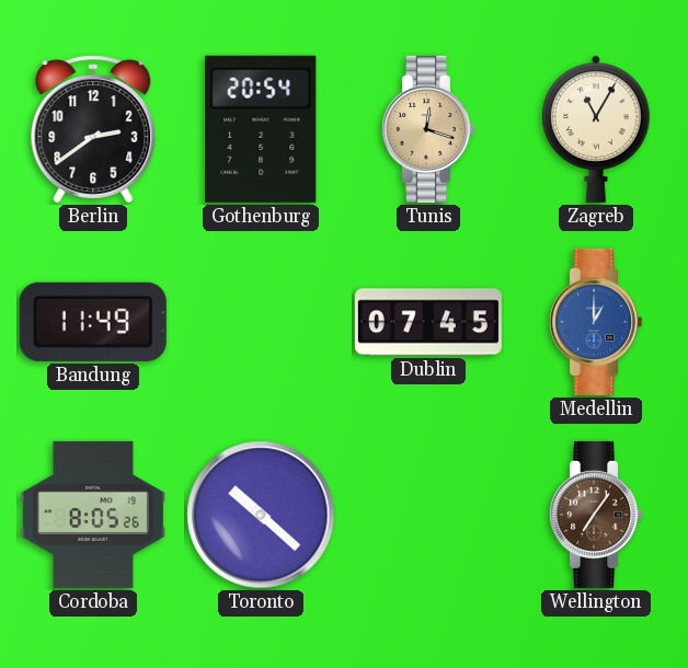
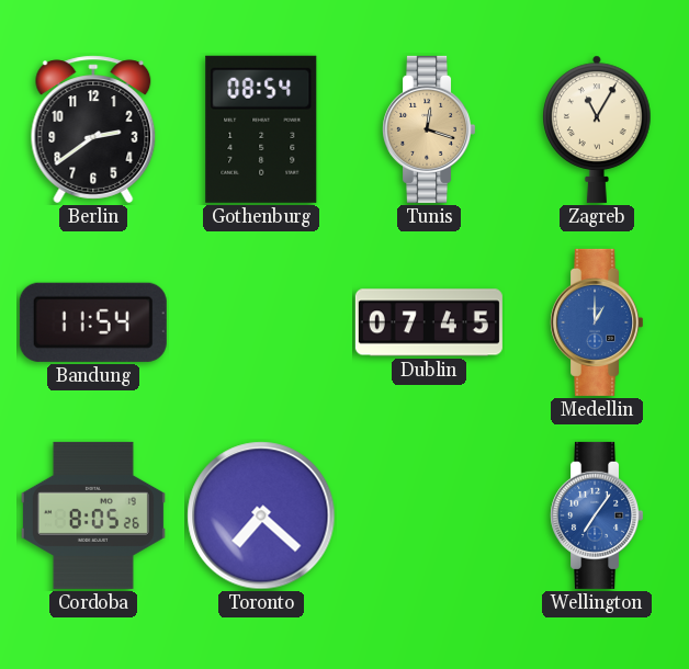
Gothenburg: 20:54 -> 08:54 (261, 129)
Bandung: 11:49 -> 11:54 (93, 322)
Toronto: 10:22 -> 7:22 (261, 515)
Wellington dial: brown -> blue (597, 515)
